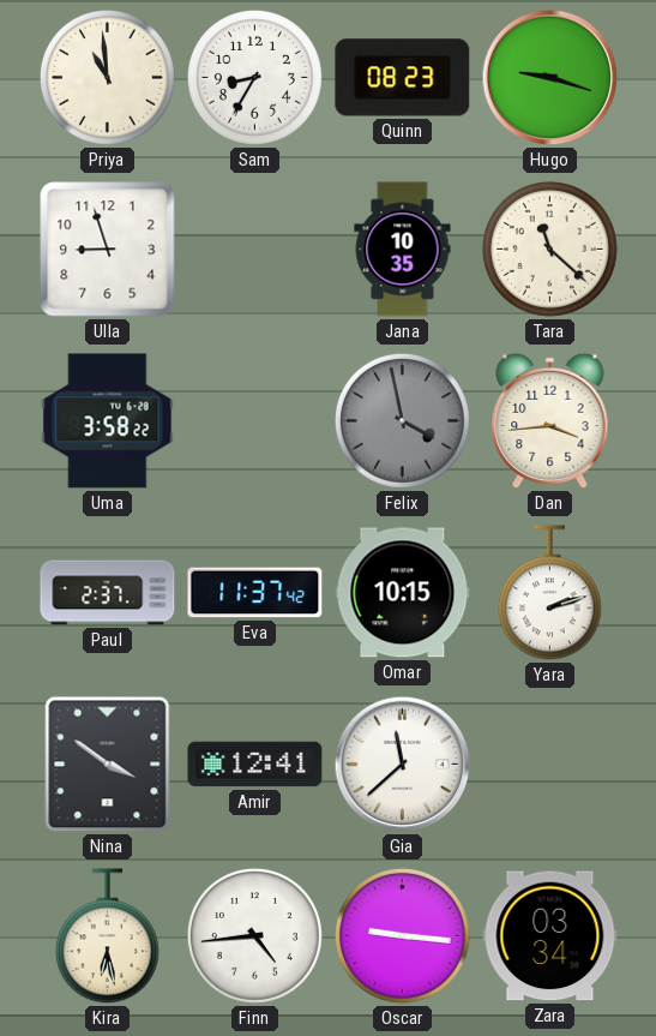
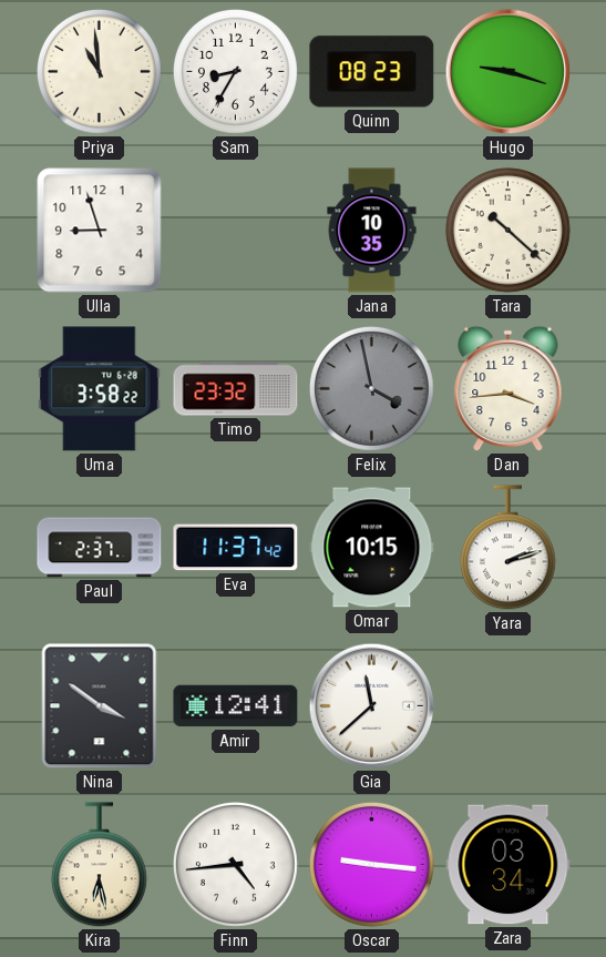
Tara: 11:22 -> 10:22 (507, 230)
Timo: none -> 23:32 (236, 389)
